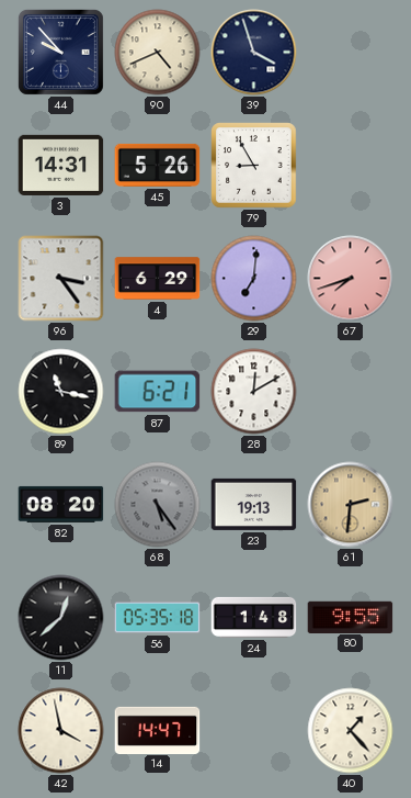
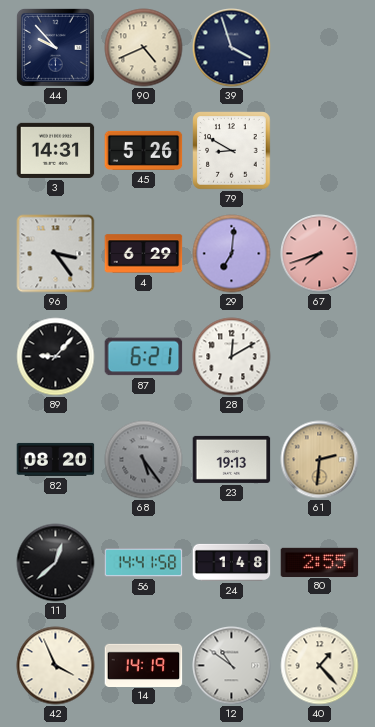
79: 8:55 -> 8:50 (232, 151)
89: 11:17 -> 9:07 (56, 357)
56: 05:35 -> 14:41 (144, 563)
80: 9:55 -> 2:55 (320, 562)
42: 3:58 -> 3:56 (56, 666)
14: 14:47 -> 14:19 (144, 665)
12: none -> 10:51 (232, 666)
